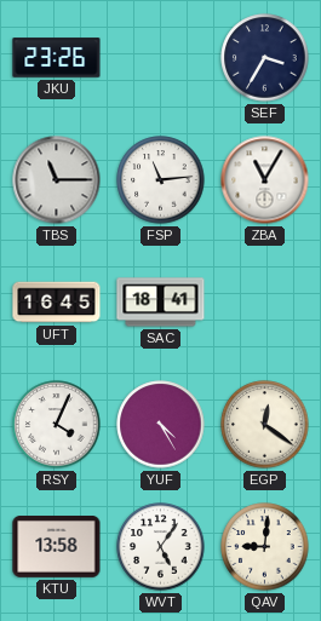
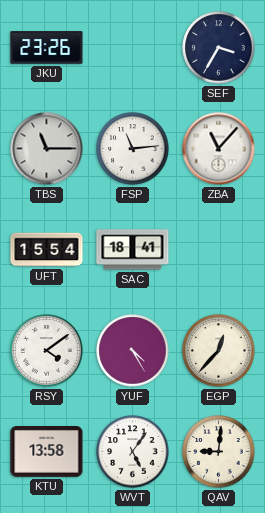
ZBA: 11:05 -> 11:07 (219, 149)
UFT: 16:45 -> 15:54 (47, 250)
RSY: 4:04 -> 4:09 (47, 351)
EGP: 12:21 -> 12:37 (219, 351)
